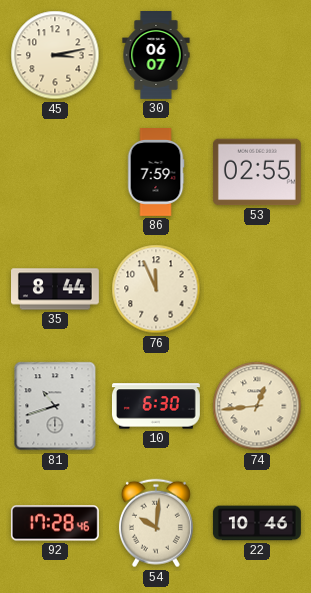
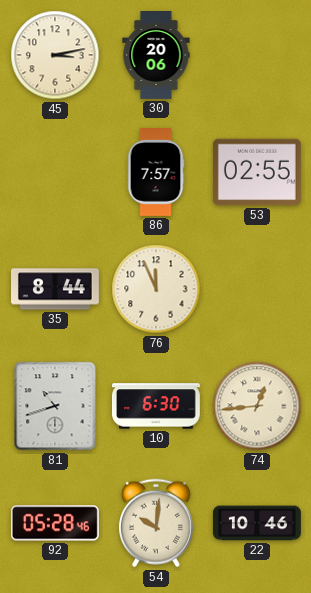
30: 06:07 -> 20:06 (156, 56)
86: 7:59 -> 7:57 (156, 173)
92: 17:28 -> 05:28 (55, 523)
